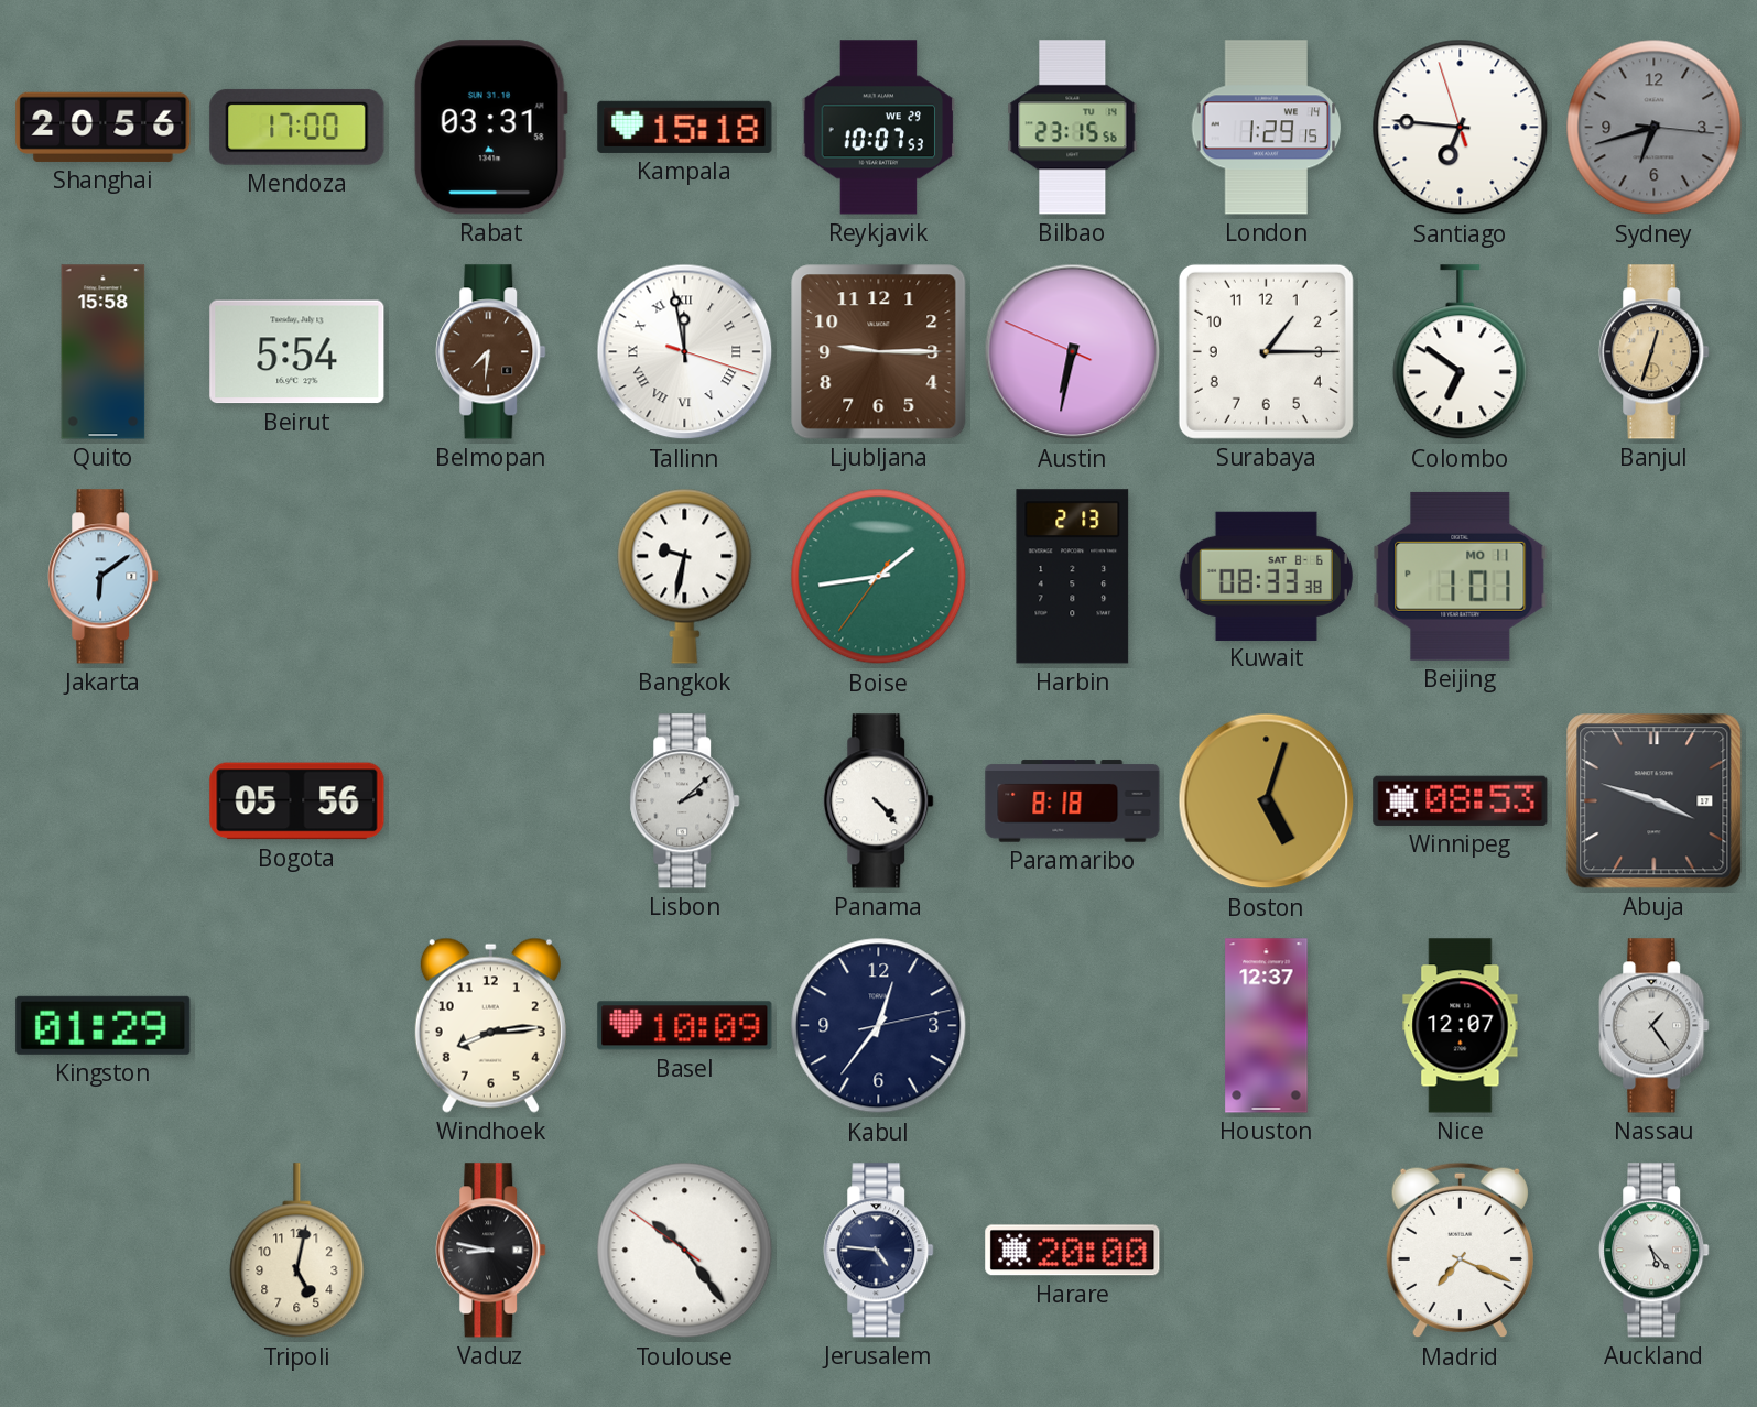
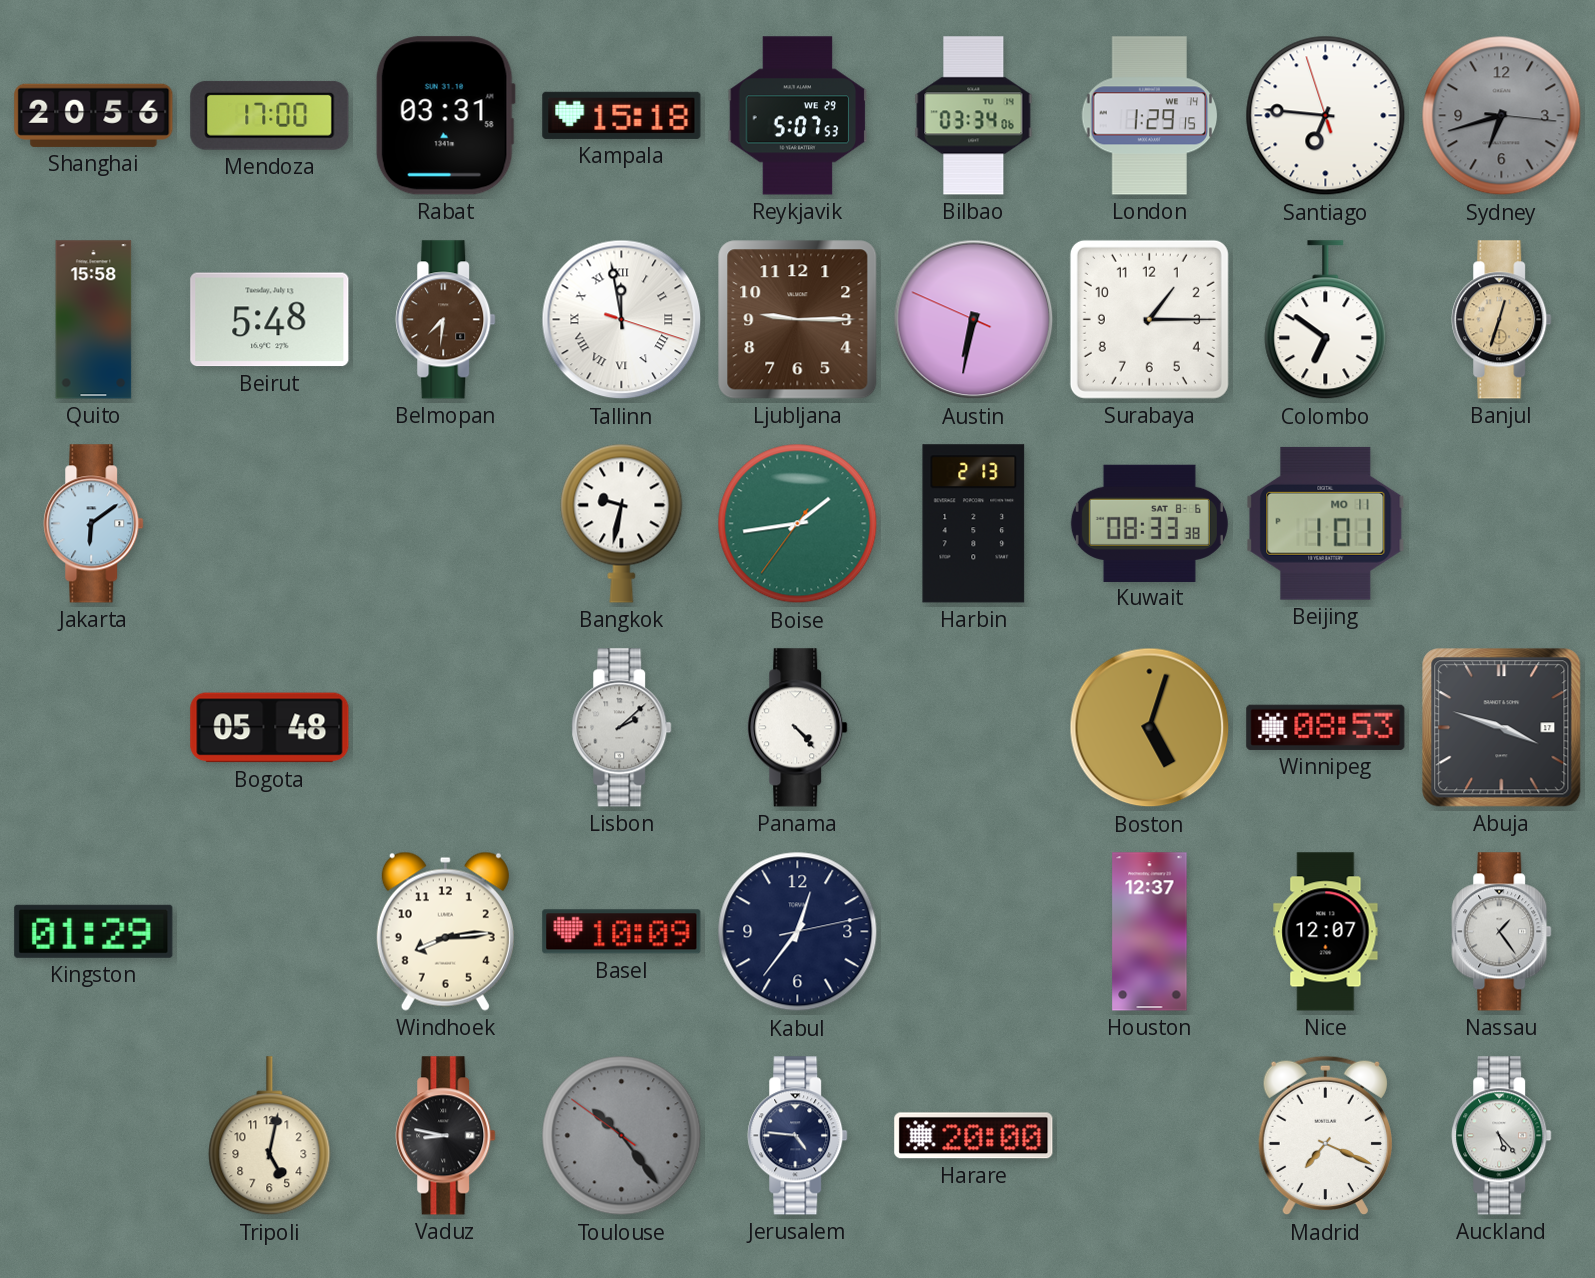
Reykjavik: 10:07 -> 5:07 (798, 116)
Bilbao: 23:15 -> 03:34 (974, 116)
Beirut: 5:54 -> 5:48 (270, 320)
Bogota: 05:56 -> 05:48 (270, 728)
Paramaribo: 8:18 -> none (1073, 801)
Toulouse dial: white -> grey (622, 1136)
